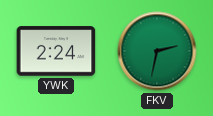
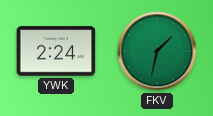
FKV: 2:32 -> 1:32 (157, 51)
